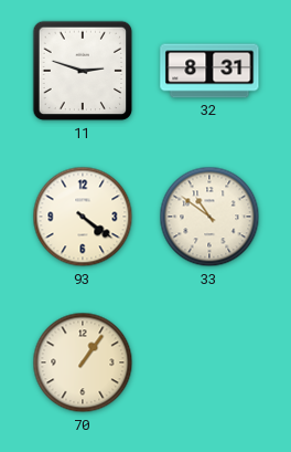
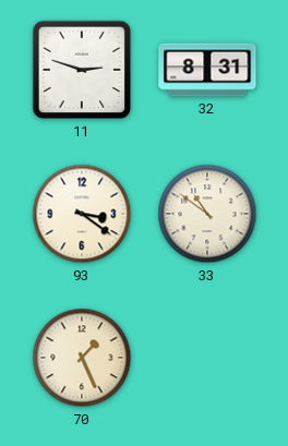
93: 4:21 -> 3:21 (82, 214)
70: 1:06 -> 1:26 (82, 358)
